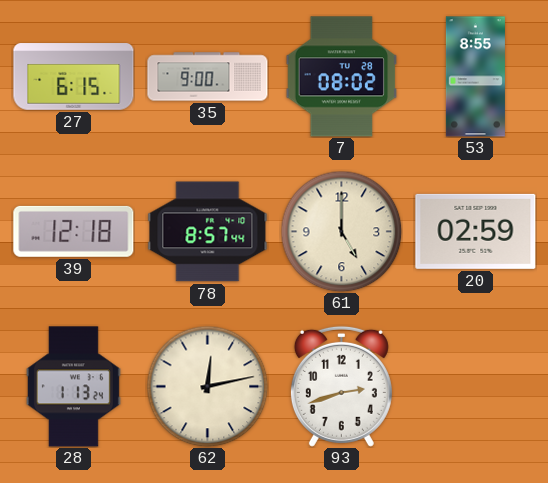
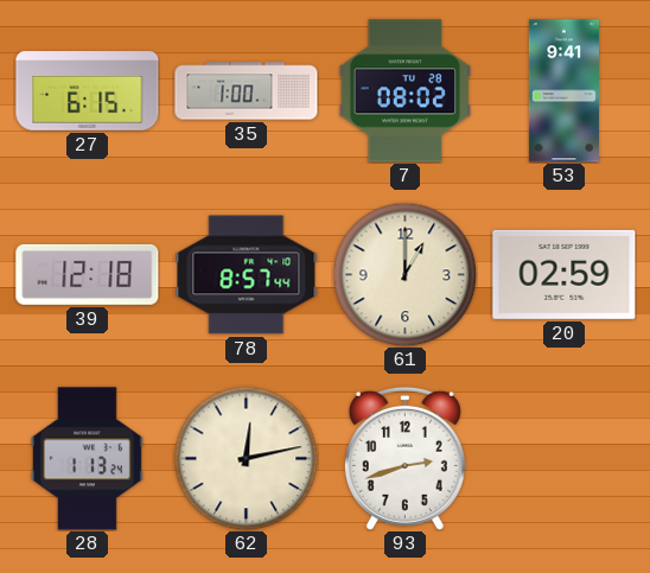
35: 9:00 -> 1:00 (247, 91)
53: 8:55 -> 9:41 (563, 91)
61: 5:00 -> 1:00 (404, 274)
